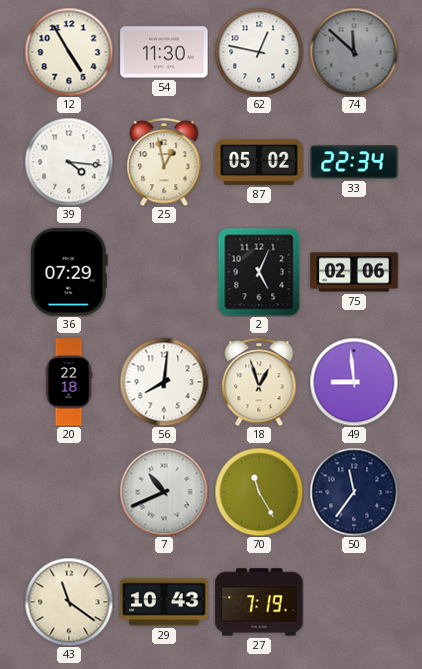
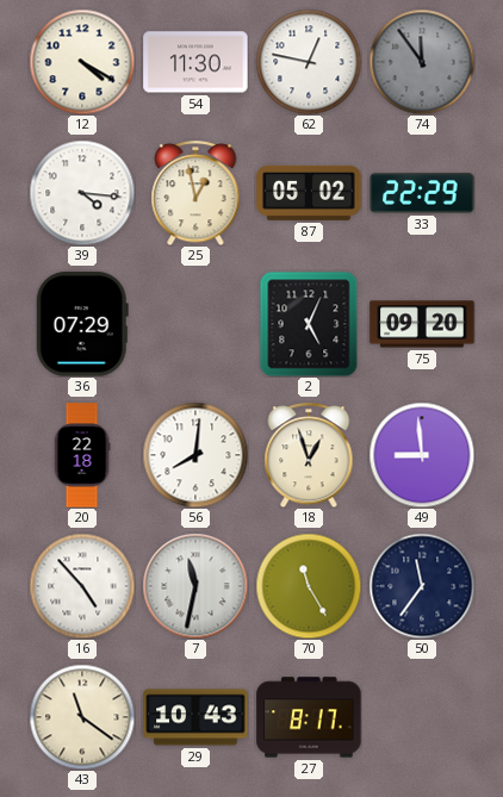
12: 4:55 -> 4:20 (82, 62)
74: 11:52 -> 11:54 (422, 62)
33: 22:34 -> 22:29 (422, 193)
75: 02:06 -> 09:20 (422, 324)
16: none -> 4:53 (82, 586)
7: 10:41 -> 11:32 (195, 586)
27: 7:19 -> 8:17 (309, 717)
